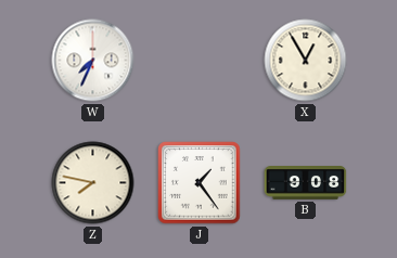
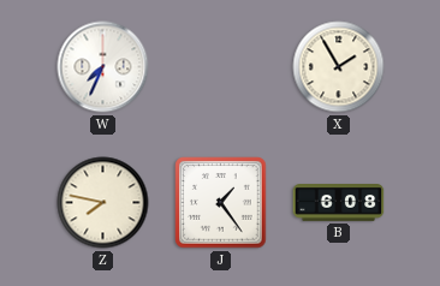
X: 12:55 -> 1:55 (339, 67)
B: 9:08 -> 6:08 (339, 203)
